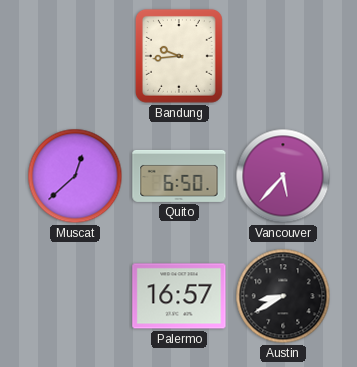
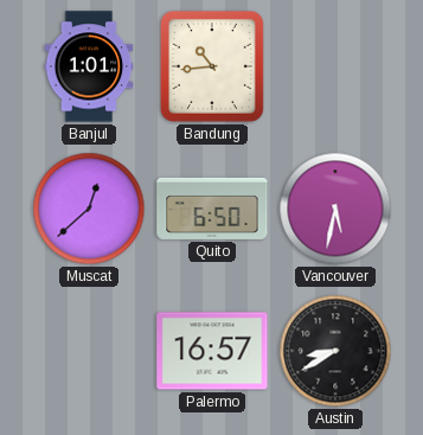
Banjul: none -> 1:01 (89, 66)
Bandung: 9:44 -> 10:44 (212, 66)
Vancouver: 5:37 -> 5:32 (335, 209)
